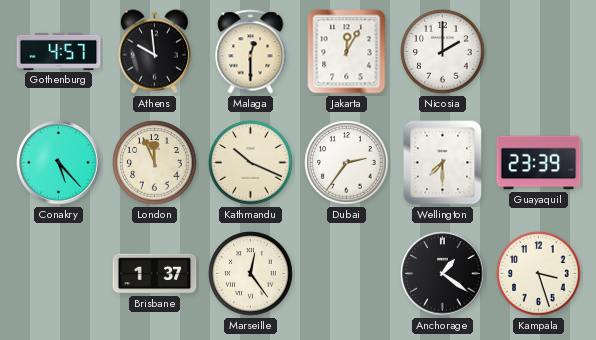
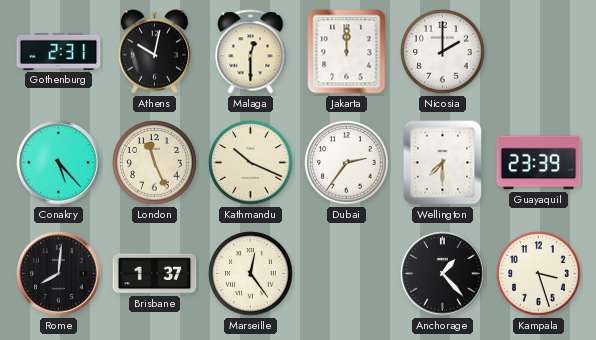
Gothenburg: 4:57 -> 2:31 (59, 51)
Athens: 9:59 -> 10:02 (154, 52)
Jakarta: 12:05 -> 12:00 (347, 52)
London: 11:56 -> 11:26 (155, 163)
Rome: none -> 8:01 (59, 274)
Anchorage: 1:21 -> 1:23 (443, 274)
